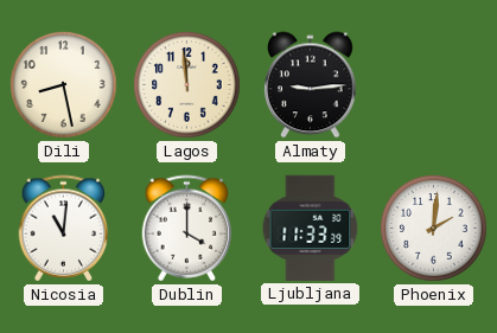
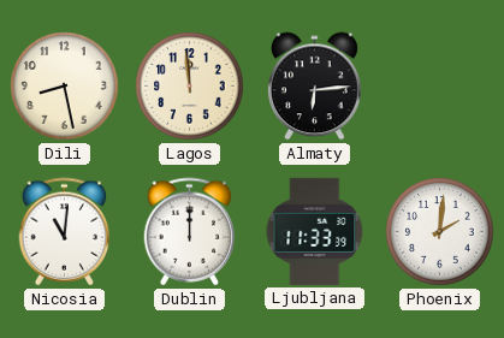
Almaty: 9:14 -> 6:14 (315, 87)
Dublin: 4:00 -> 12:00 (190, 232)
